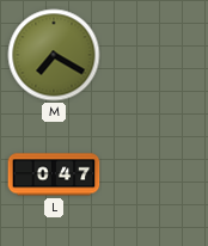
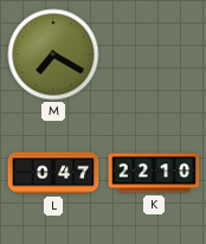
K: none -> 22:10 (154, 173)
